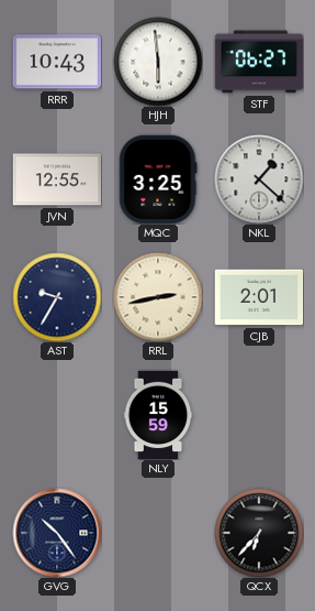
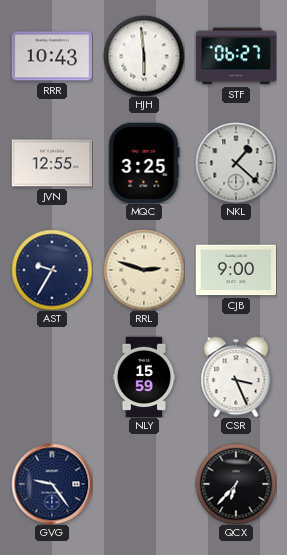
RRL: 2:43 -> 2:48 (144, 270)
CJB: 2:01 -> 9:00 (236, 270)
CSR: none -> 3:26 (236, 377)
GVG: 10:24 -> 9:24 (52, 484)
